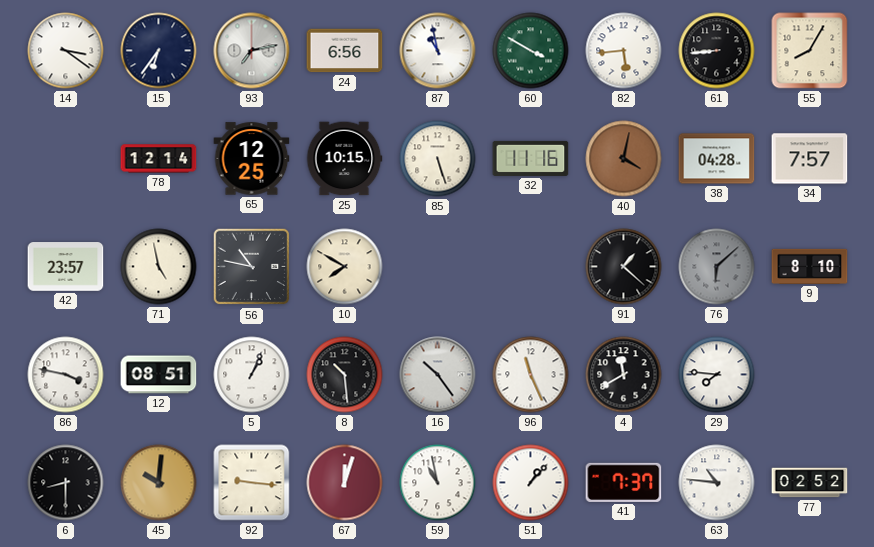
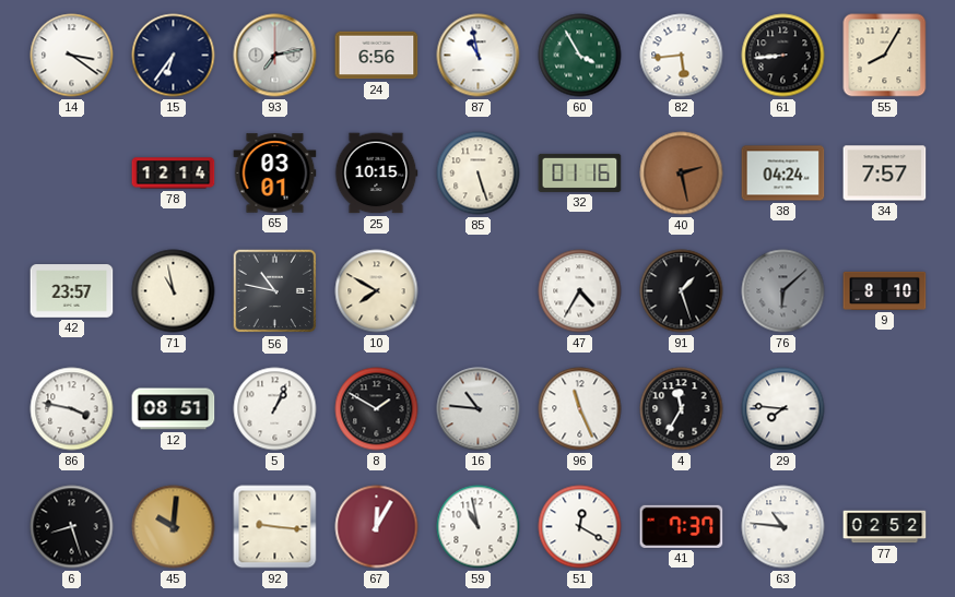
60: 3:50 -> 3:55 (580, 56)
65: 12:25 -> 03:01 (275, 174)
32: 11:16 -> 01:16 (580, 172)
40: 4:02 -> 2:28 (682, 174)
38: 04:28 -> 04:24 (783, 174)
71: 4:58 -> 10:58 (174, 291)
47: none -> 4:35 (580, 291)
91: 1:22 -> 1:27 (682, 291)
8: 10:29 -> 1:50 (377, 409)
16: 10:24 -> 10:46 (479, 409)
4: 11:40 -> 11:35 (682, 409)
6: 8:30 -> 8:27 (72, 527)
67: 12:03 -> 12:05 (377, 527)
51: 1:07 -> 12:20 (580, 527)
